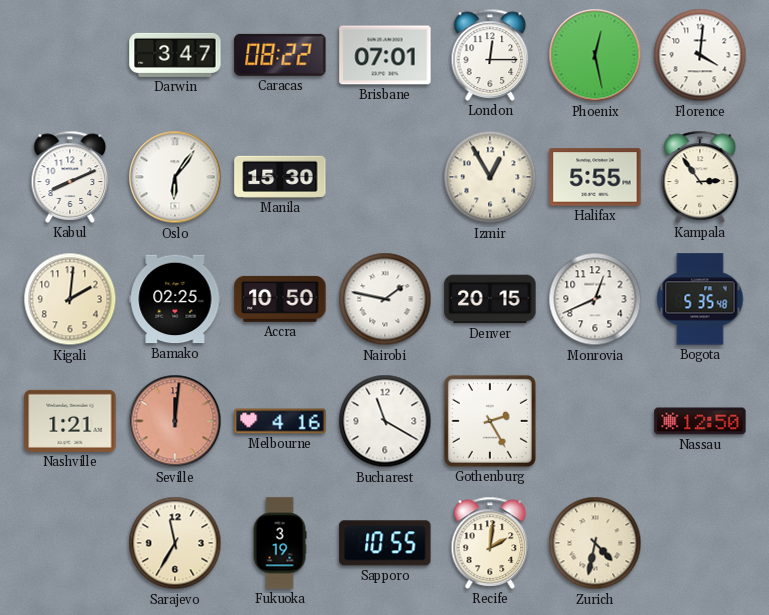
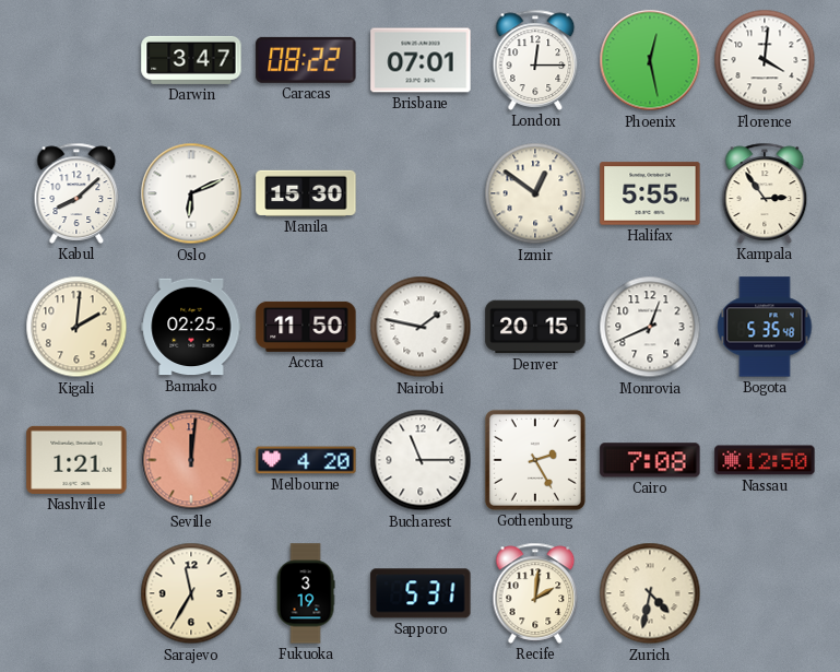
Kabul: 8:11 -> 8:08 (76, 193)
Oslo: 6:06 -> 6:11 (191, 193)
Izmir: 12:55 -> 12:51 (535, 193)
Accra: 10:50 -> 11:50 (306, 327)
Melbourne: 4:16 -> 4:20 (306, 460)
Bucharest: 11:20 -> 11:15 (421, 460)
Cairo: none -> 7:08 (650, 460)
Sapporo: 10:55 -> 5:31 (421, 593)
